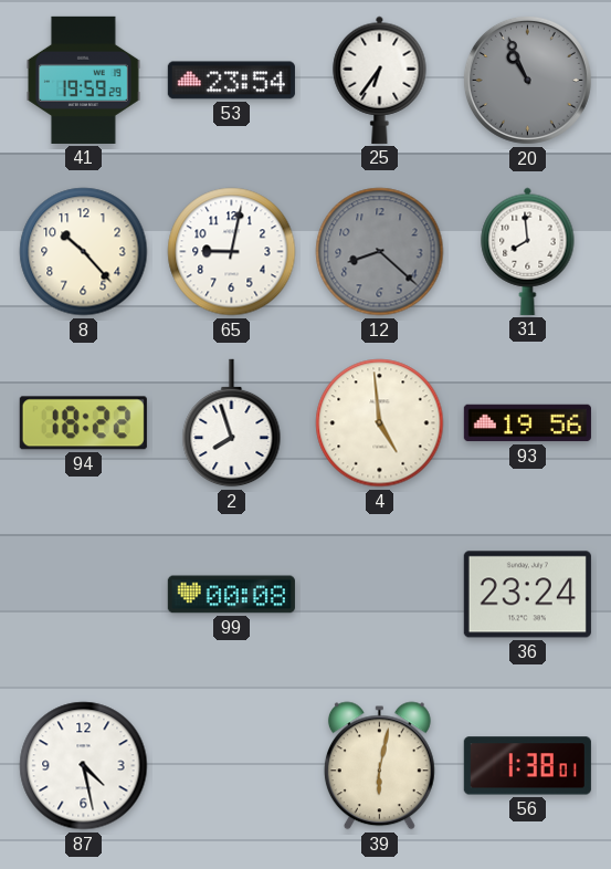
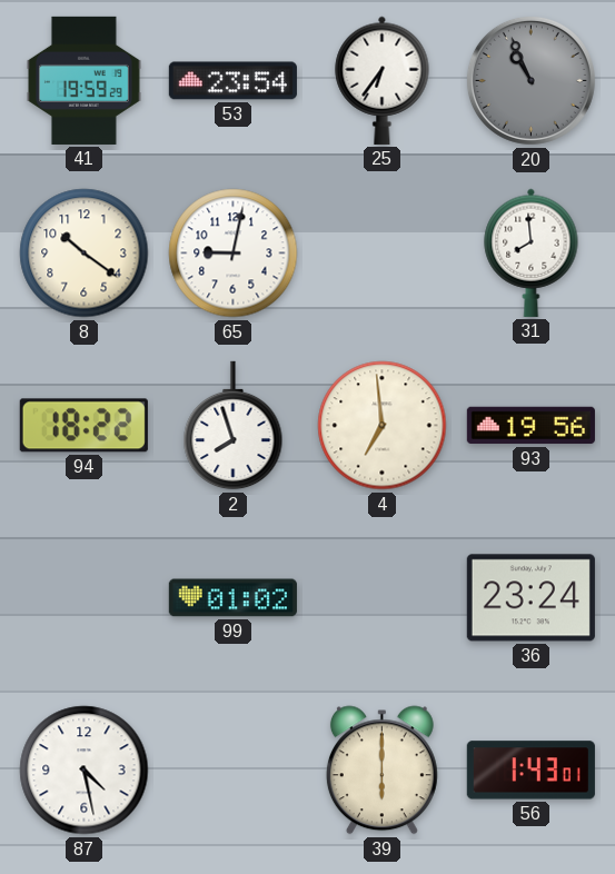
8: 10:23 -> 10:21 (85, 254)
12: 8:22 -> none (380, 252)
4: 4:59 -> 6:59 (383, 426)
99: 00:08 -> 01:02 (232, 598)
39: 6:02 -> 6:00 (381, 771)
56: 1:38 -> 1:43 (530, 771)
